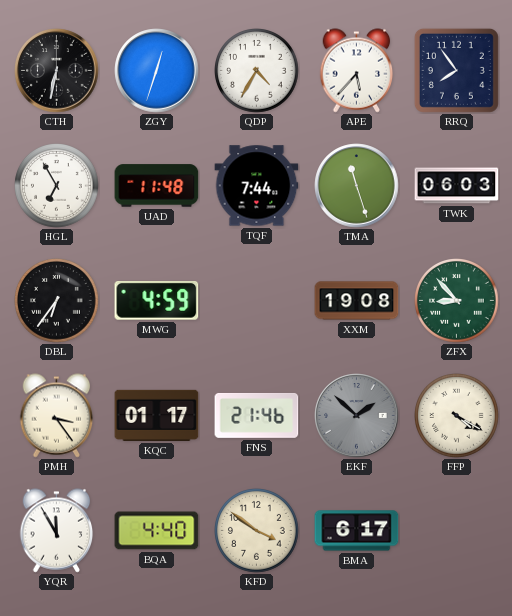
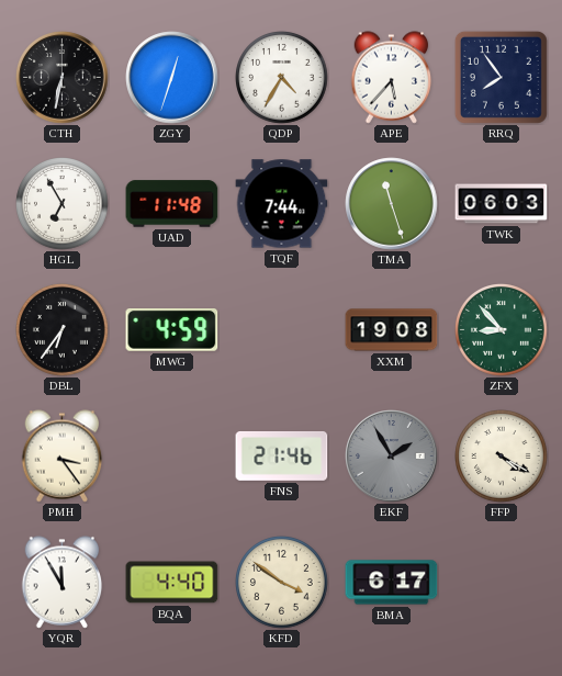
KQC: 01:17 -> none (157, 415)
EKF: 1:52 -> 1:55 (392, 457)
